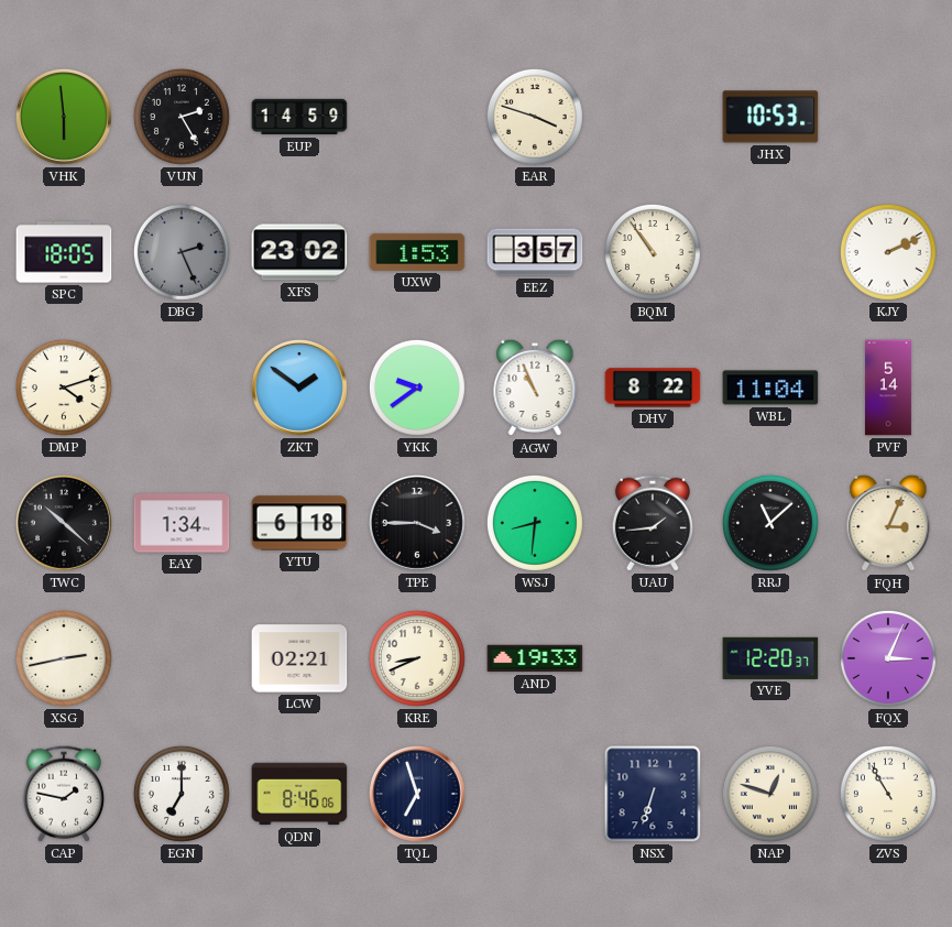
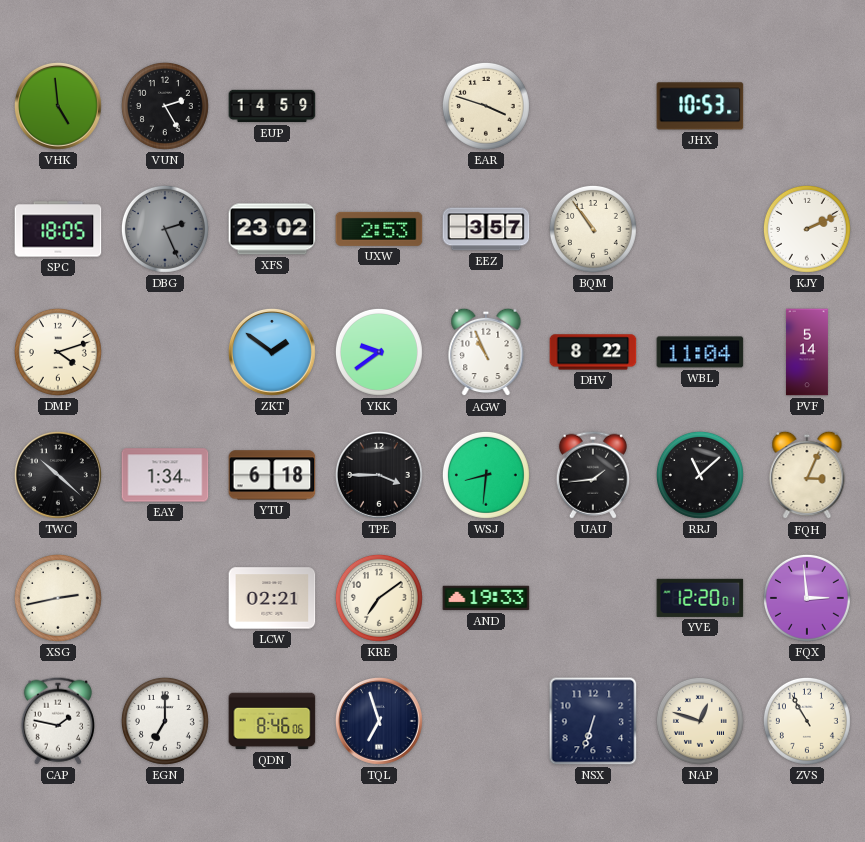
VHK: 5:59 -> 4:59 (58, 106)
UXW: 1:53 -> 2:53 (379, 229)
KRE: 8:41 -> 7:09 (379, 598)
YVE: 12:20:37 -> 12:20:01 (700, 598)
FQX: 3:04 -> 2:59 (807, 598)
